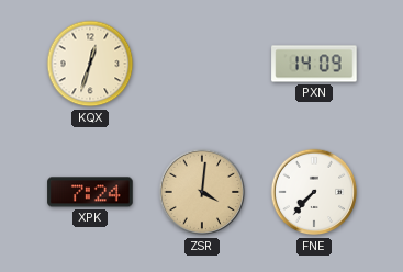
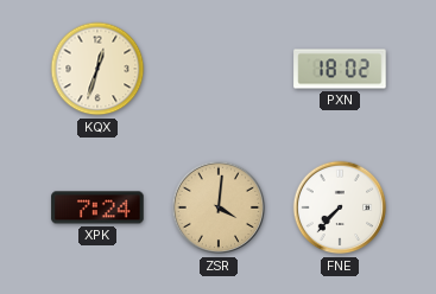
PXN: 14:09 -> 18:02 (340, 69)
